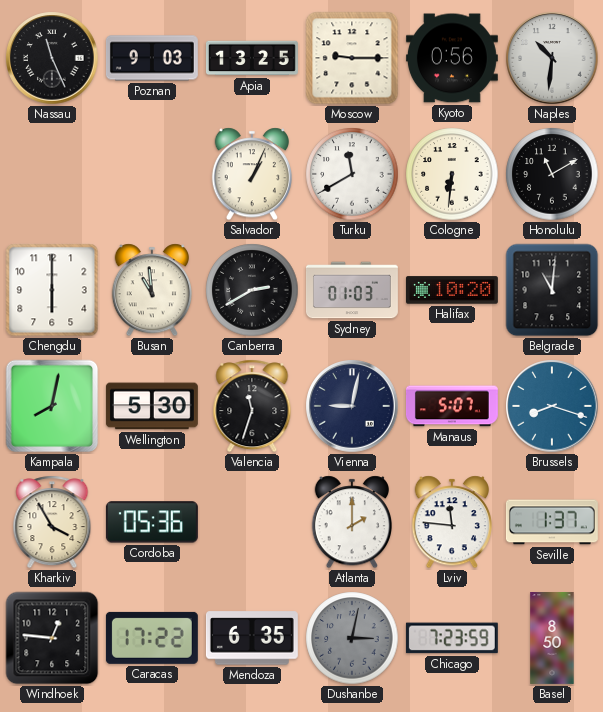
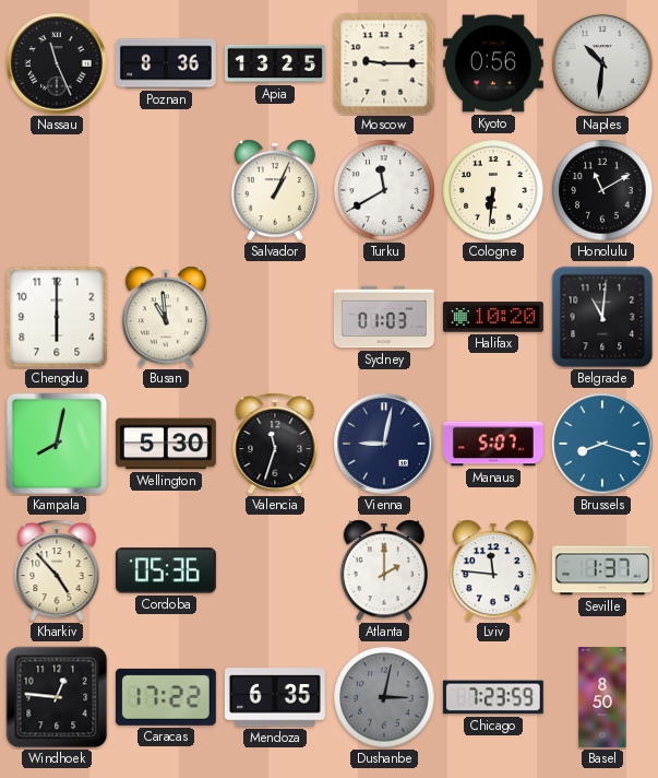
Poznan: 9:03 -> 8:36 (166, 63)
Canberra: 2:40 -> none (252, 290)
Kharkiv: 3:55 -> 4:53 (57, 570)
